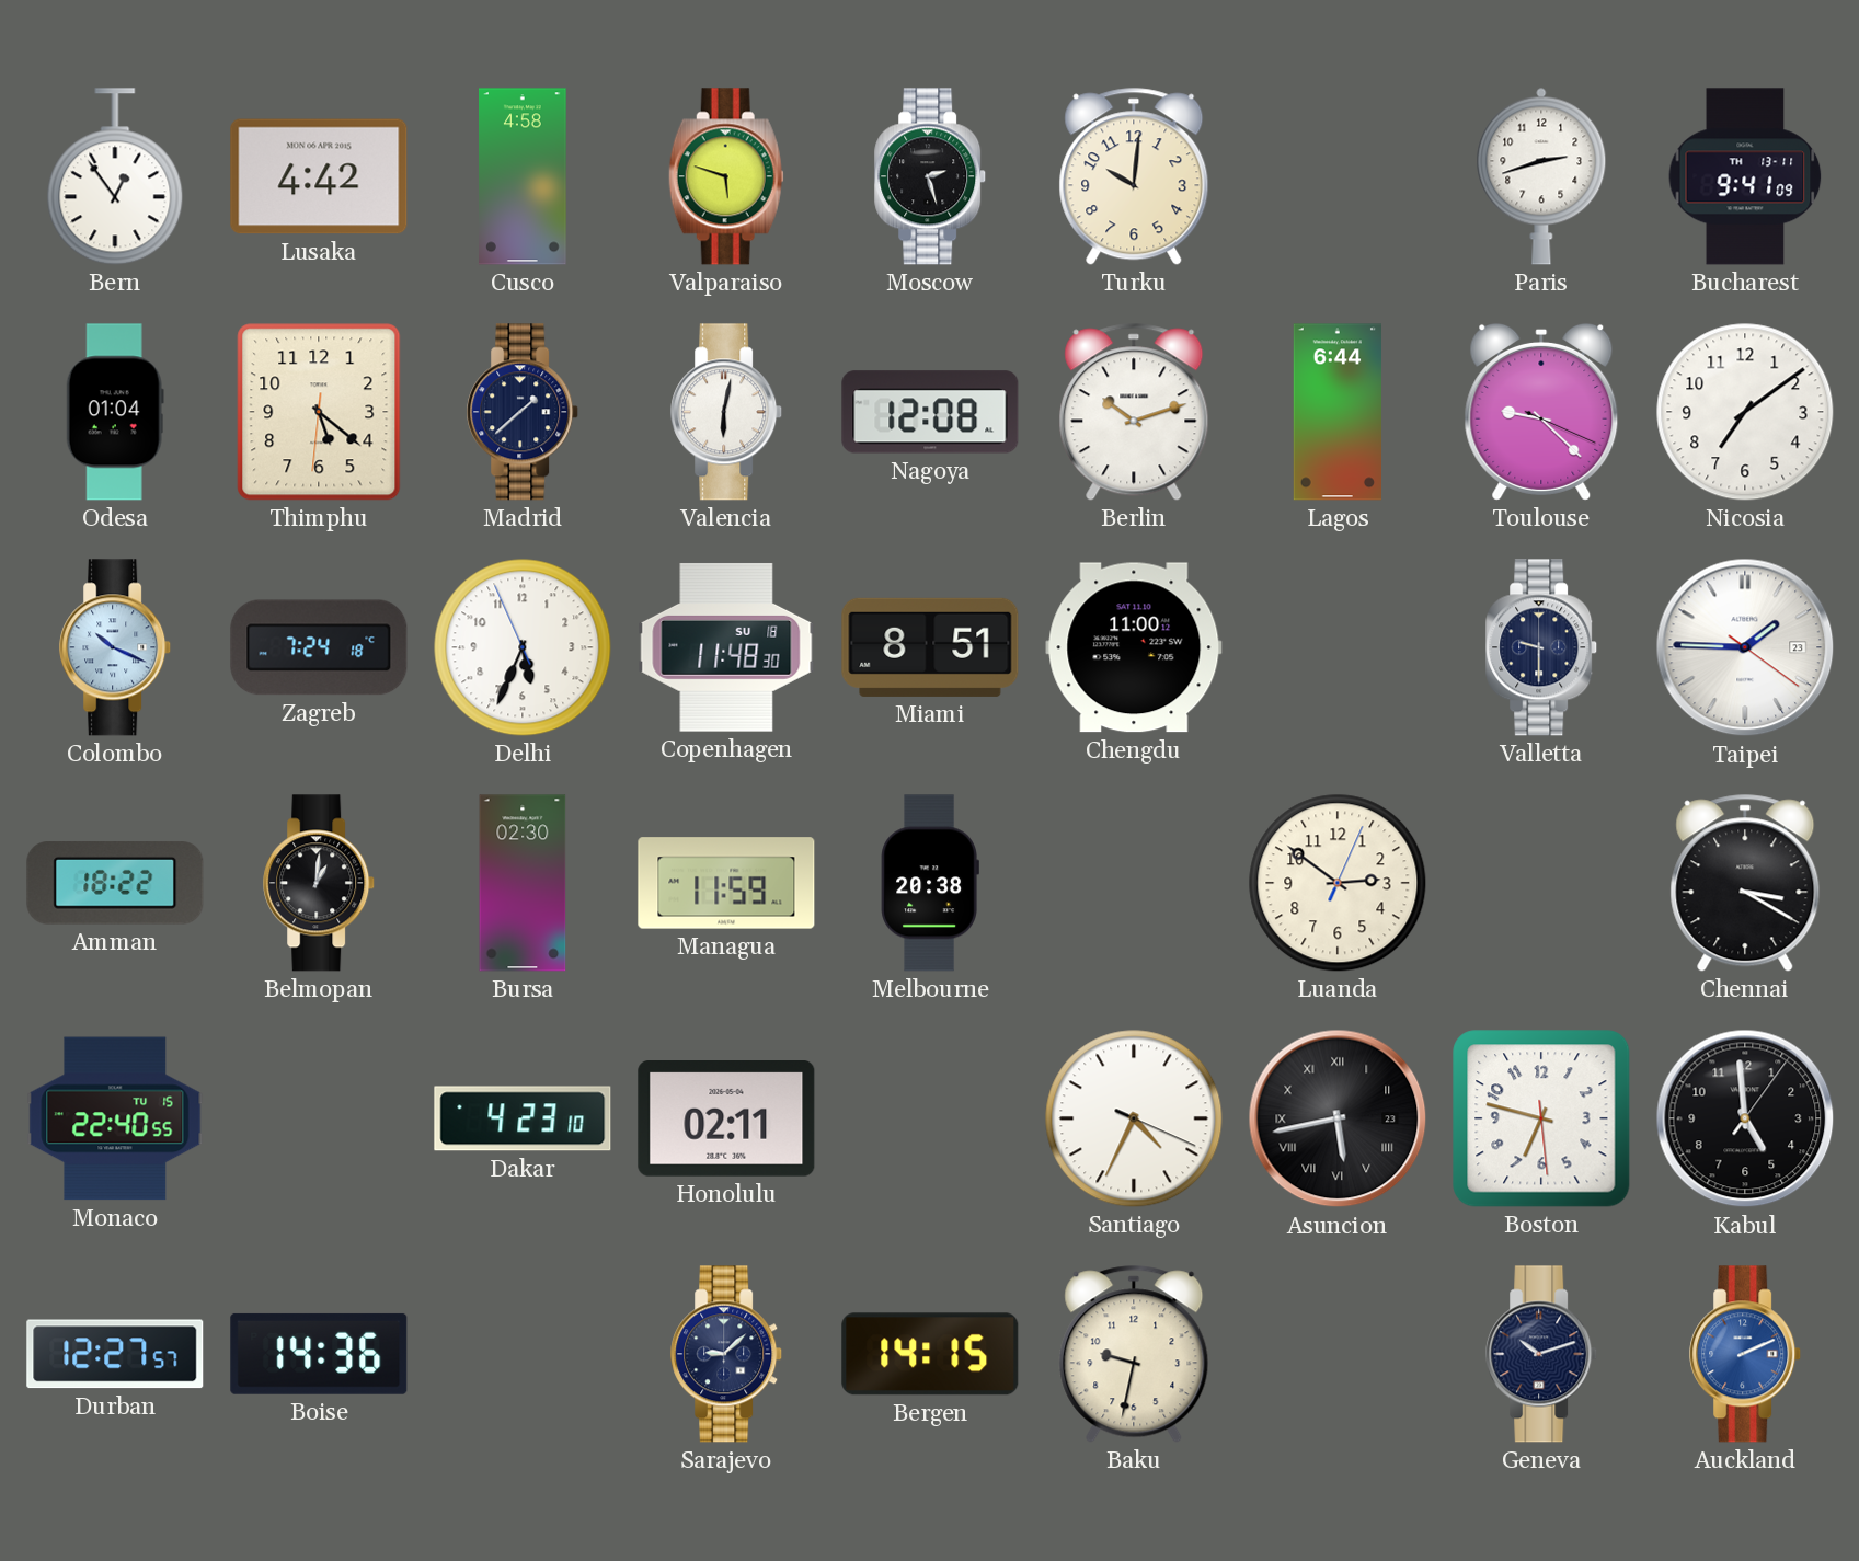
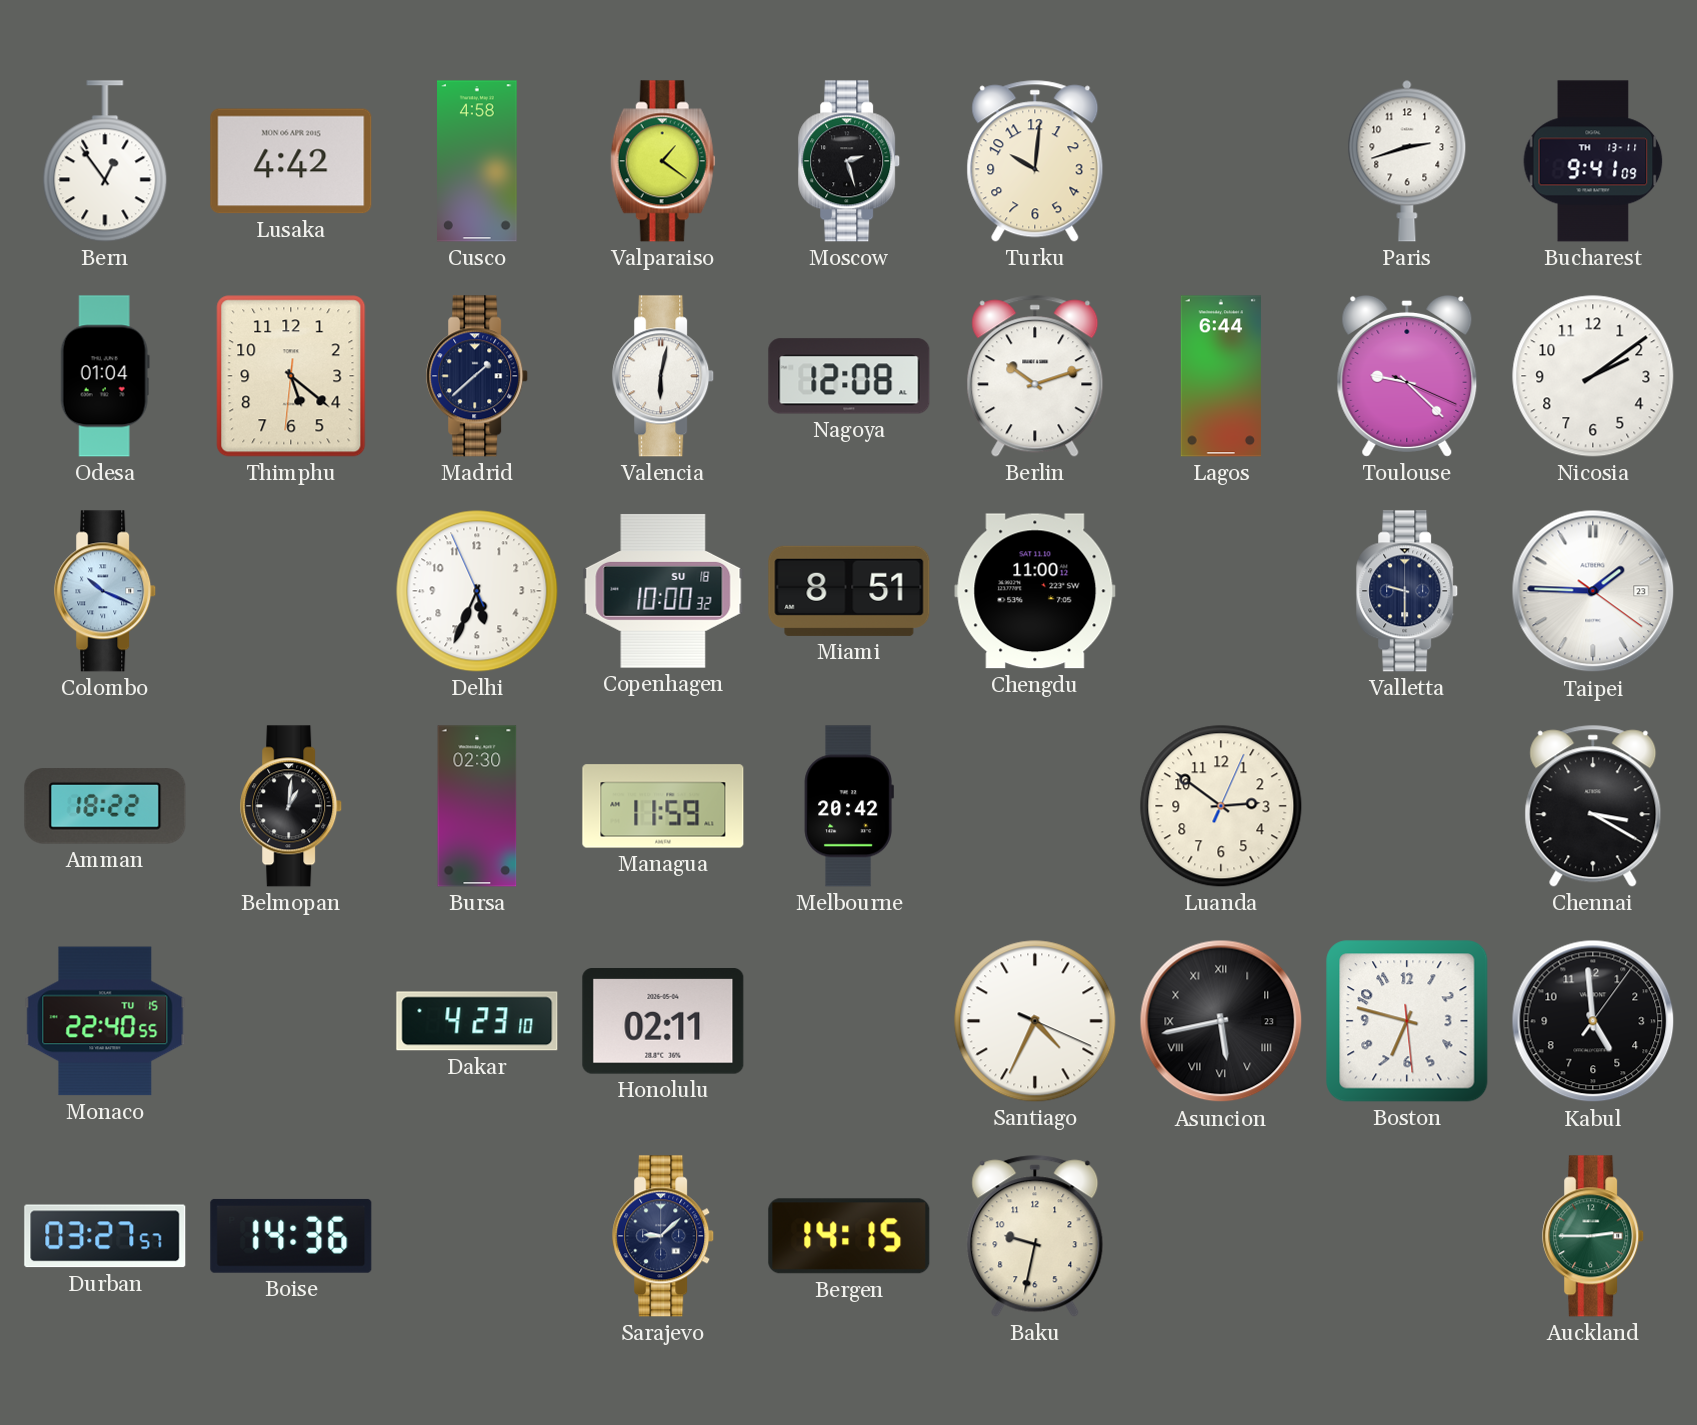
Valparaiso: 5:48 -> 1:21 (663, 161)
Nicosia: 7:09 -> 2:09 (1593, 376)
Zagreb: 7:24 -> none (319, 647)
Copenhagen: 11:48 -> 10:00 (663, 591)
Melbourne: 20:38 -> 20:42 (849, 806)
Durban: 12:27 -> 03:27 (105, 1236)
Geneva: 10:12 -> none (1542, 1354)
Auckland: 2:11 -> 2:45 (1594, 1236)
Auckland dial: blue -> green (1594, 1236)
